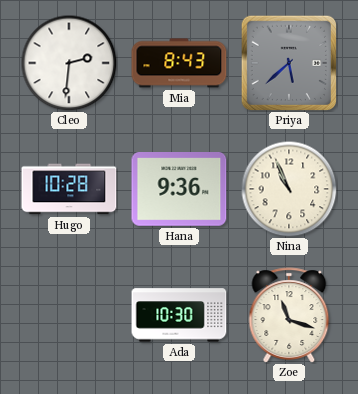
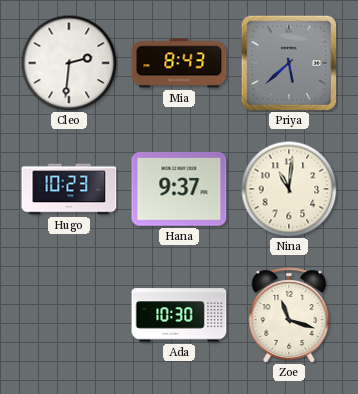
Hugo: 10:28 -> 10:23 (69, 189)
Hana: 9:36 -> 9:37 (179, 190)
Nina: 10:56 -> 11:01 (289, 189)
